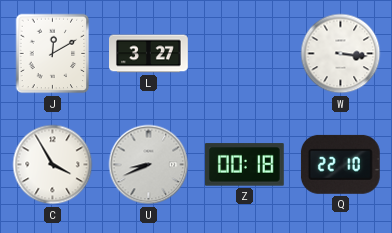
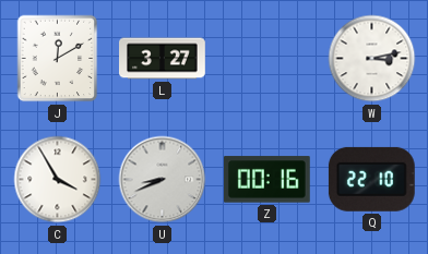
W: 3:16 -> 3:13 (372, 59)
Z: 00:18 -> 00:16 (266, 180)
